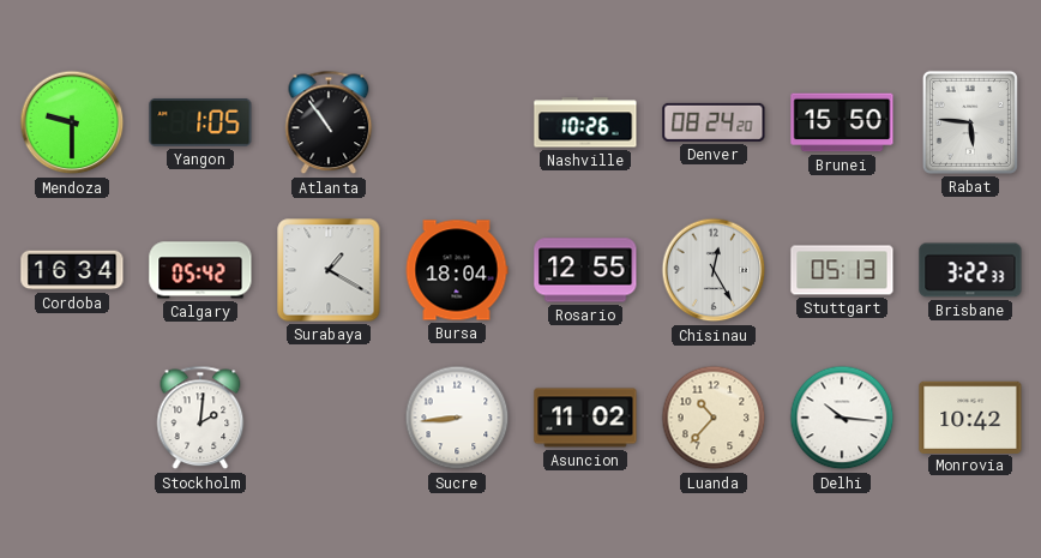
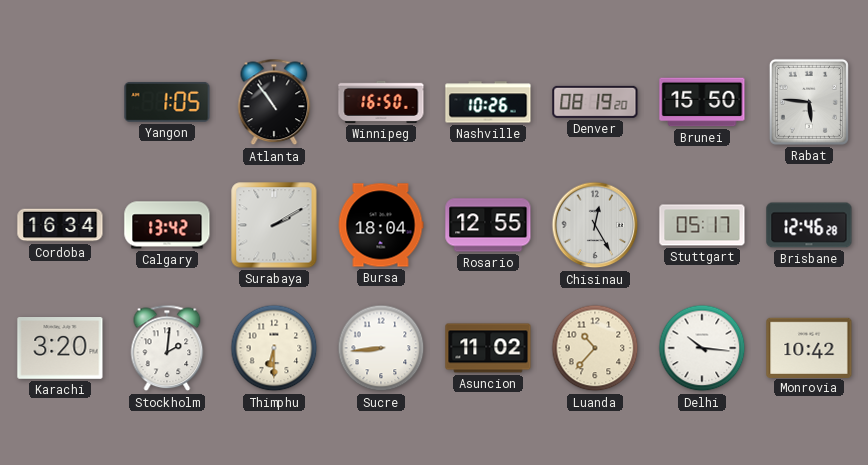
Mendoza: 9:30 -> none (72, 122)
Winnipeg: none -> 16:50 (381, 102)
Denver: 08:24 -> 08:19 (595, 102)
Calgary: 05:42 -> 13:42 (167, 225)
Surabaya: 1:20 -> 2:10 (274, 225)
Stuttgart: 05:13 -> 05:17 (702, 225)
Brisbane: 3:22 -> 12:46 (809, 225)
Karachi: none -> 3:20 (60, 349)
Thimphu: none -> 6:30 (274, 348)
